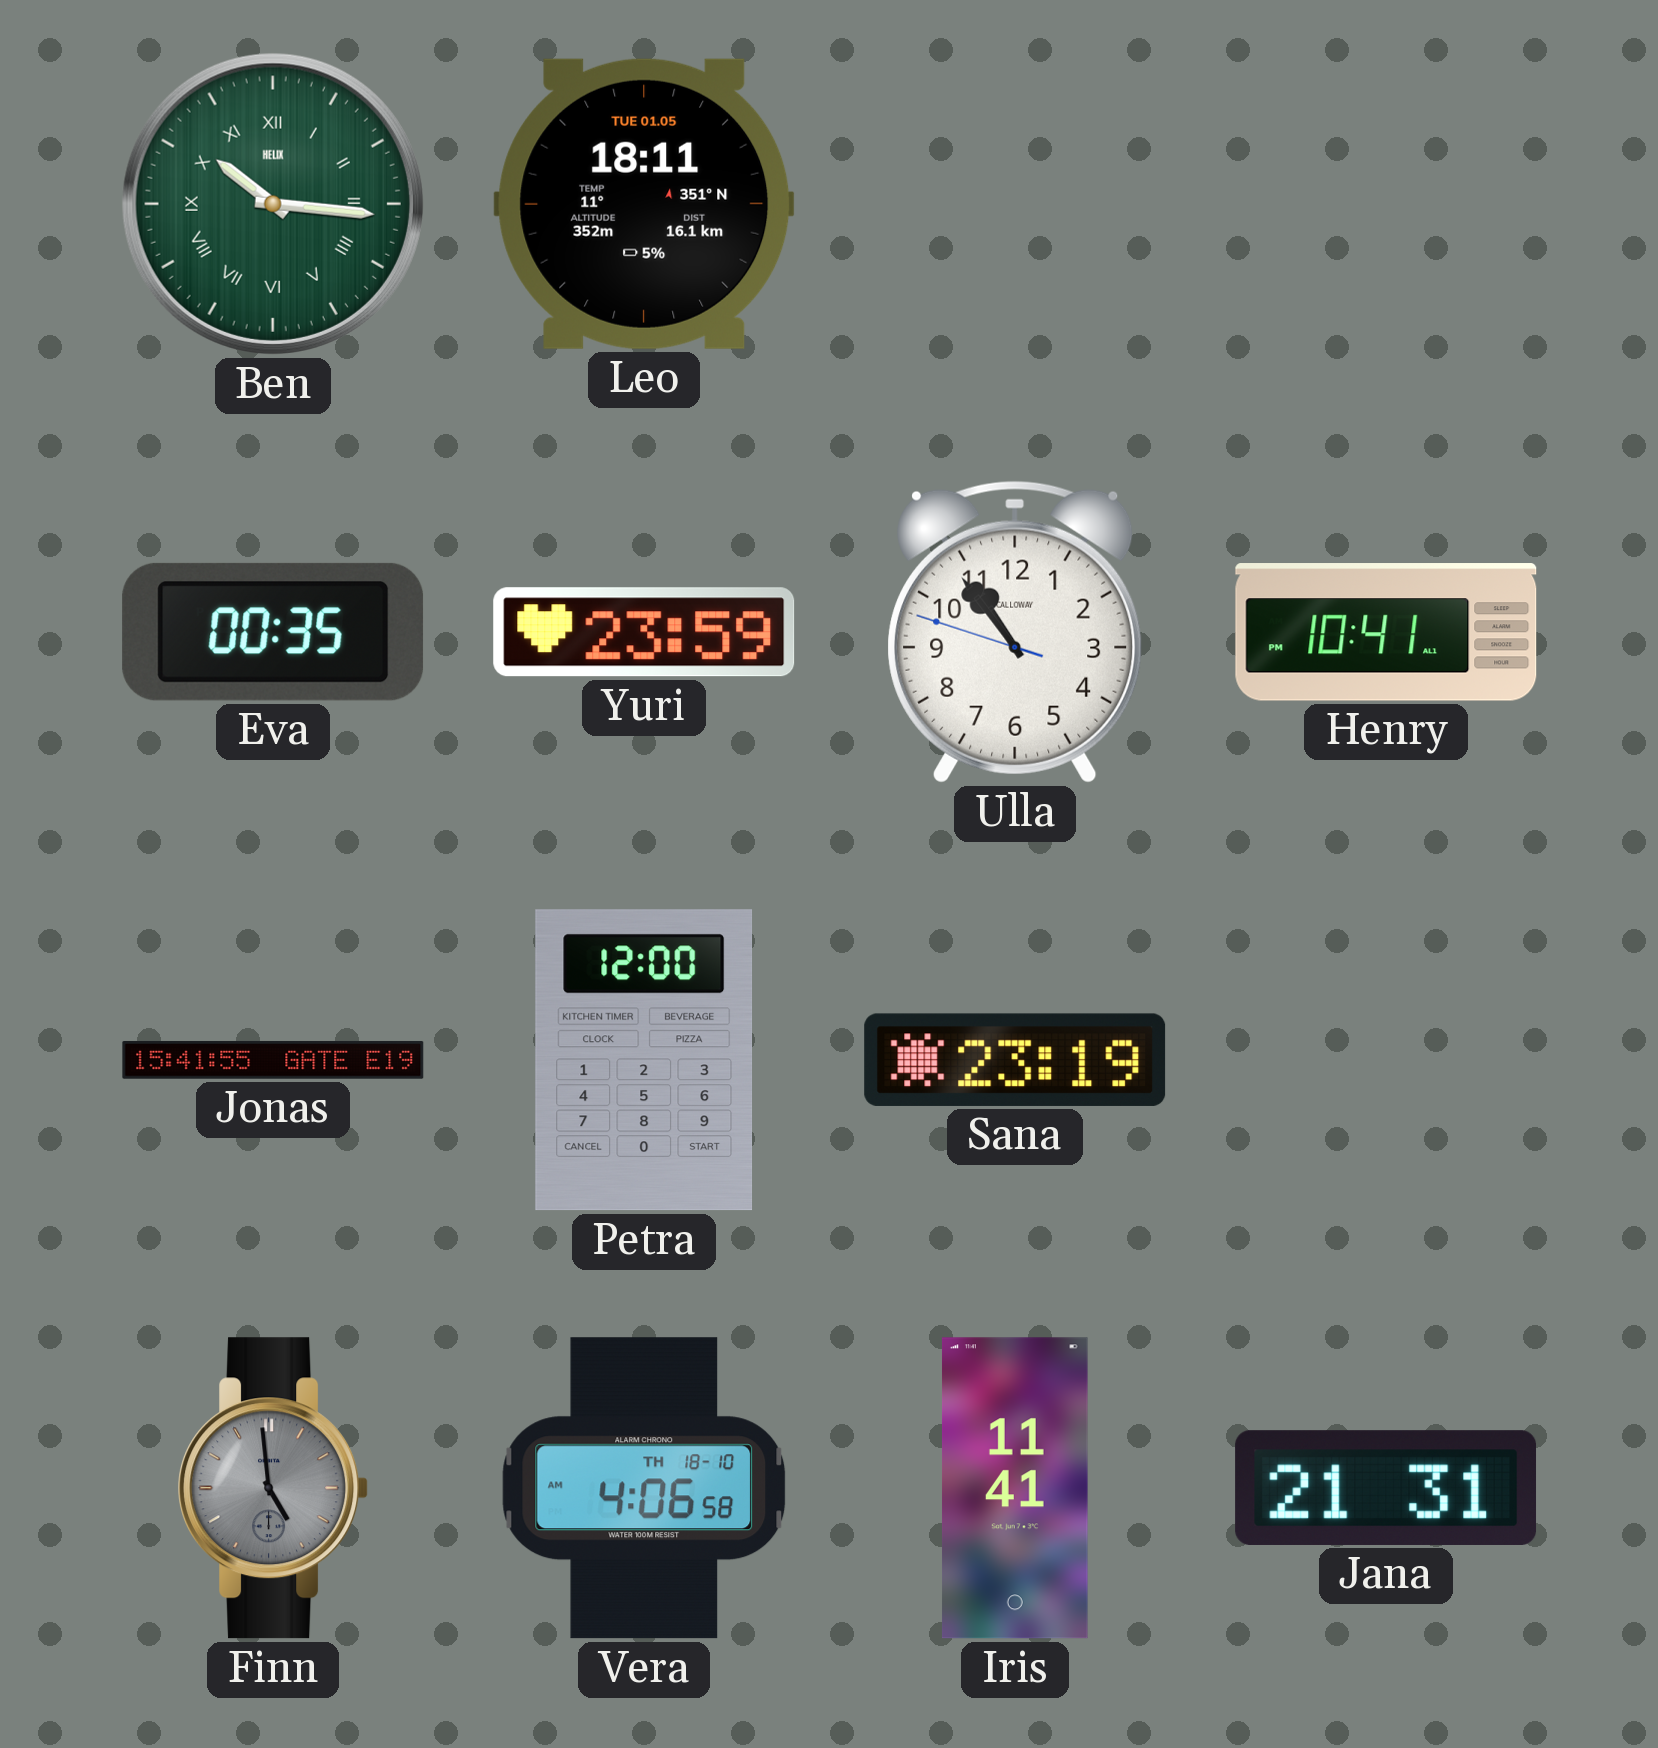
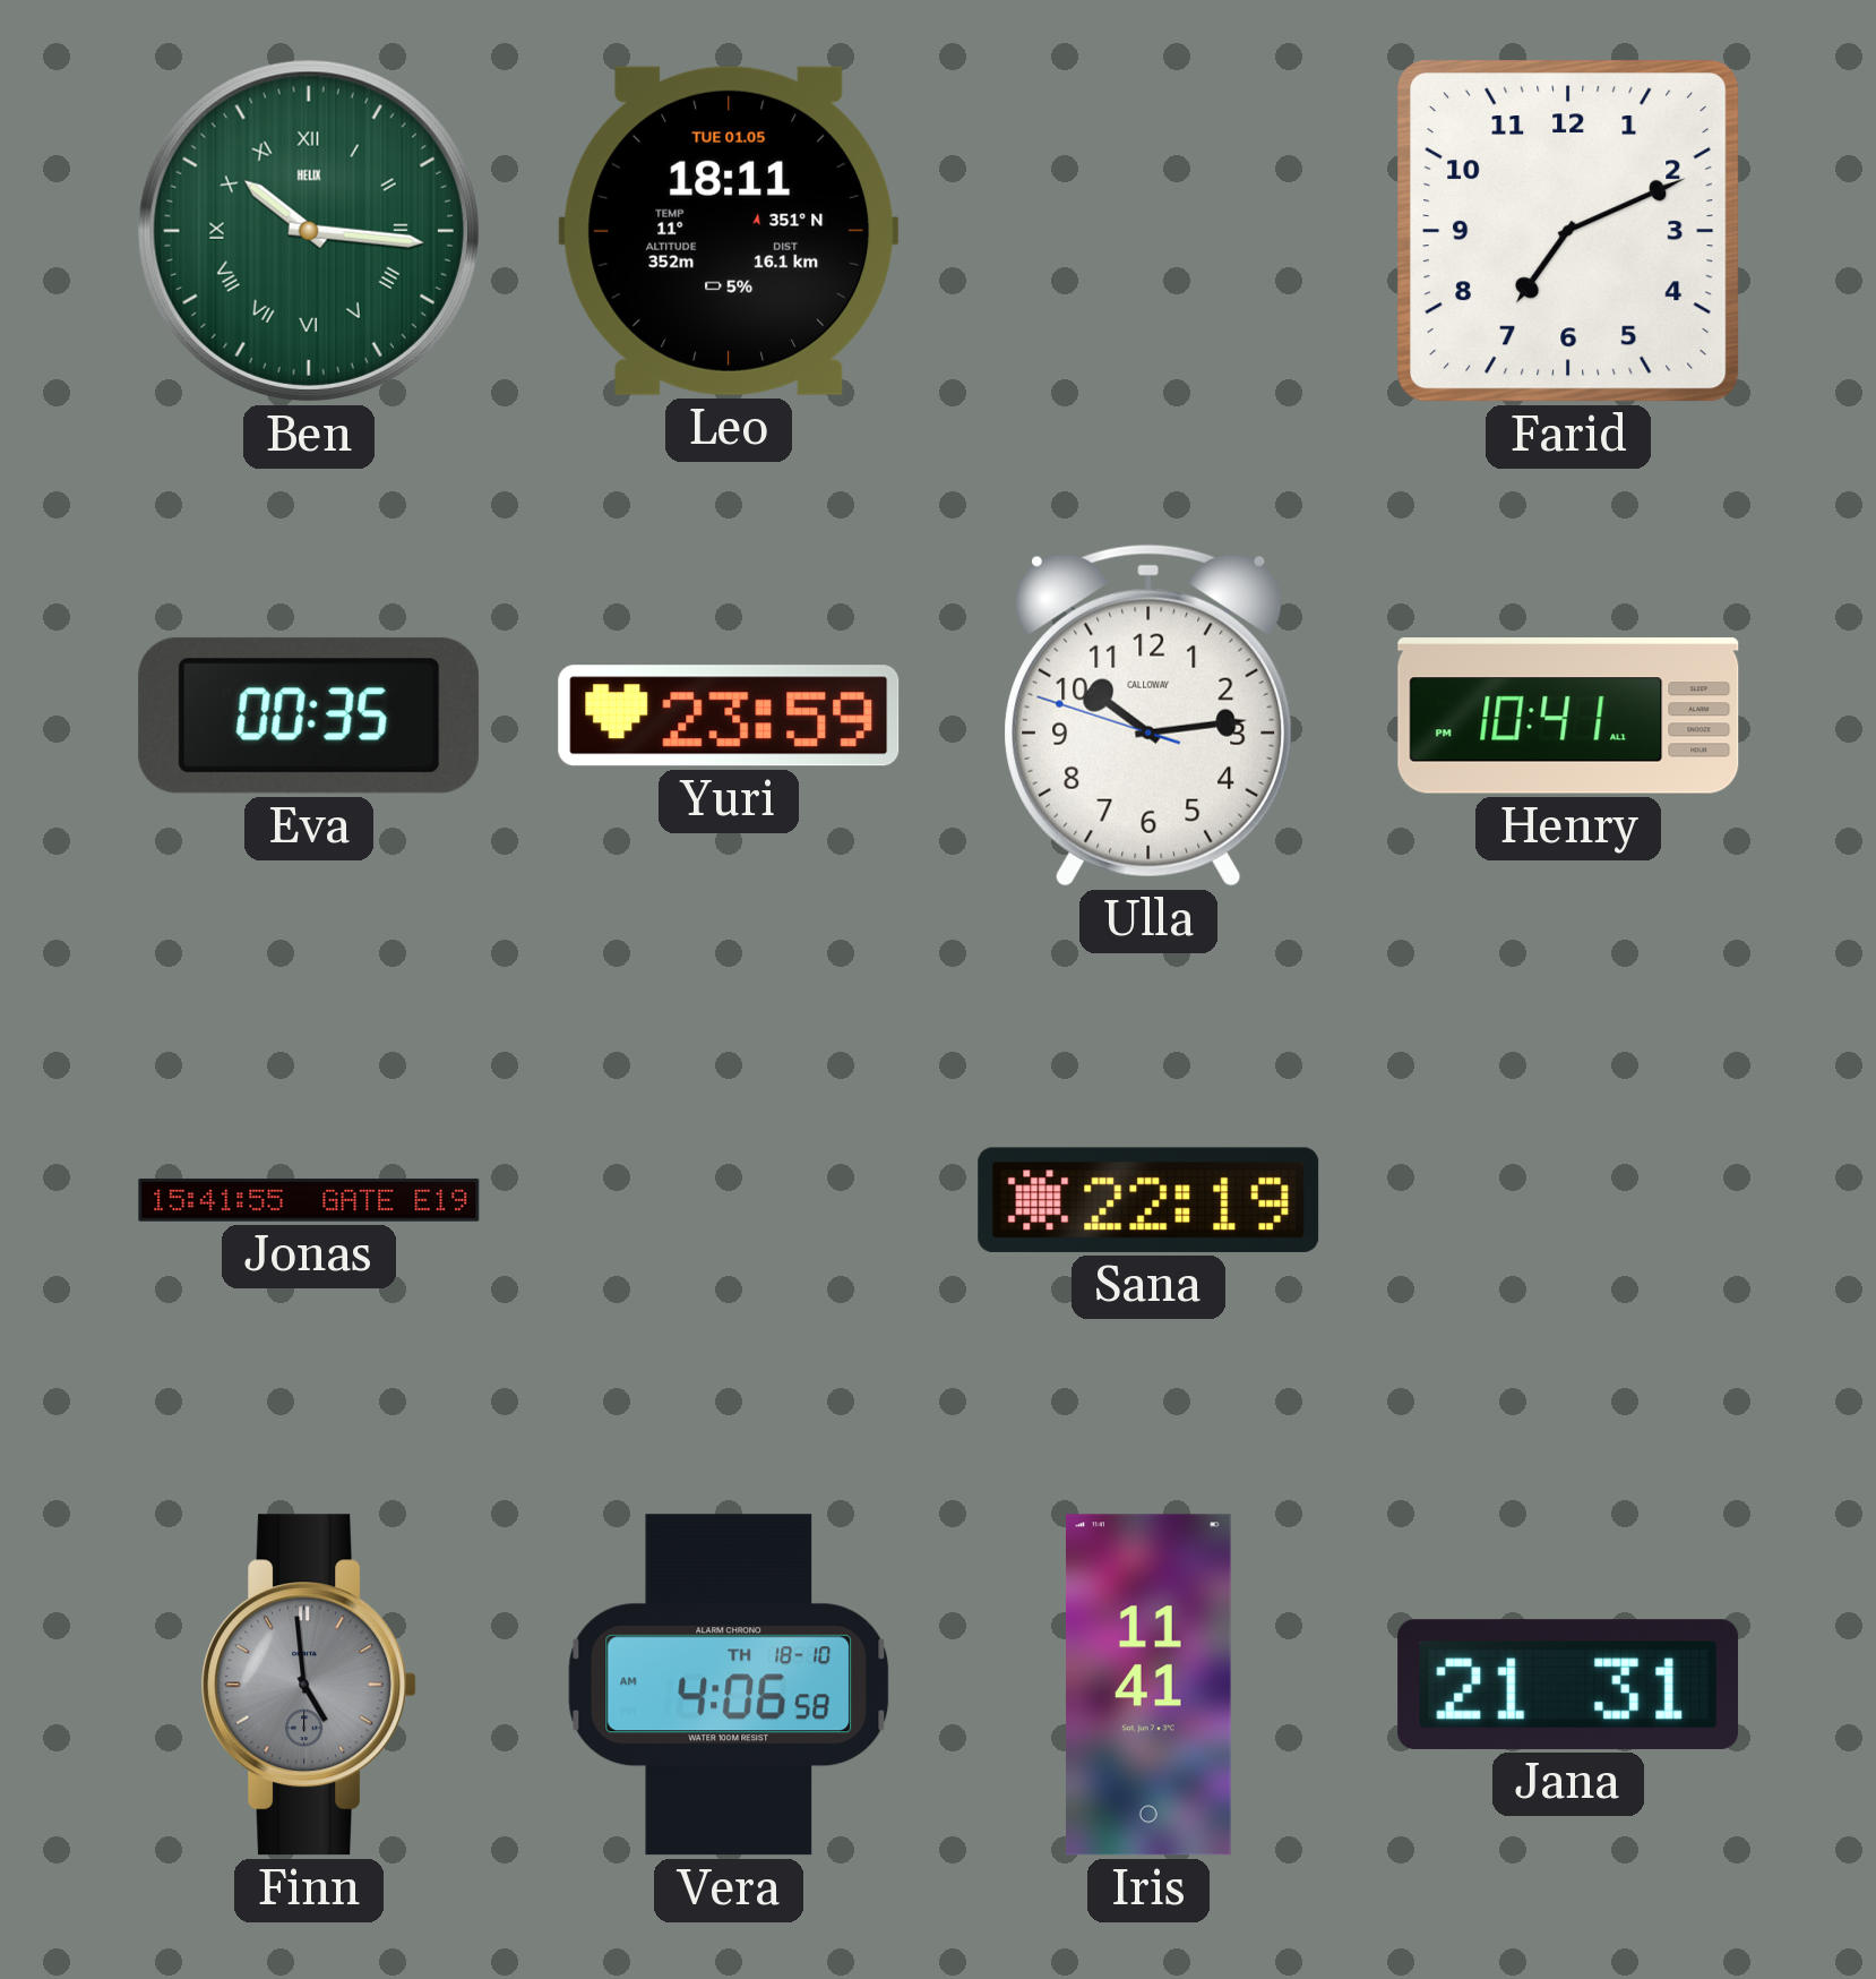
Farid: none -> 7:11 (1569, 232)
Ulla: 10:53 -> 10:13 (1148, 716)
Petra: 12:00 -> none (644, 1060)
Sana: 23:19 -> 22:19 (1148, 1200)
